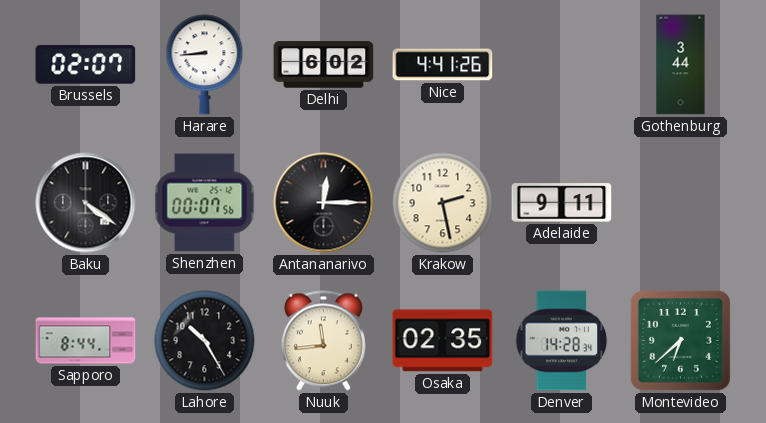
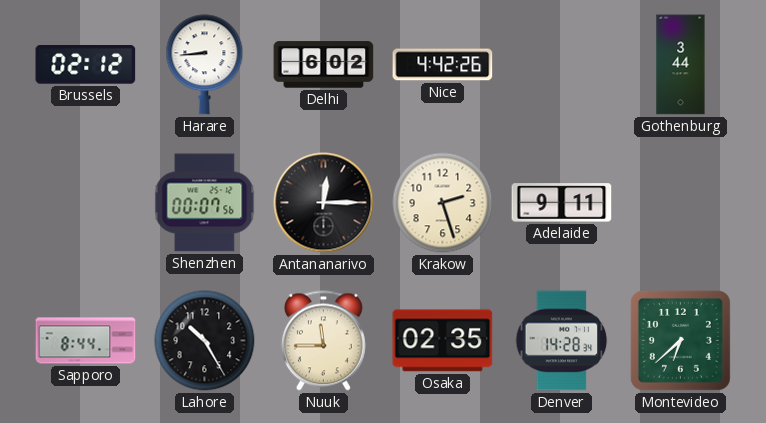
Brussels: 02:07 -> 02:12 (86, 65)
Nice: 4:41 -> 4:42 (443, 65)
Baku: 4:21 -> none (86, 203)
Krakow: 2:28 -> 2:27 (443, 203)
Nuuk: 11:44 -> 11:45 (323, 341)
